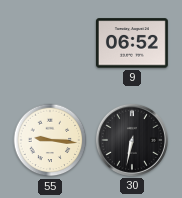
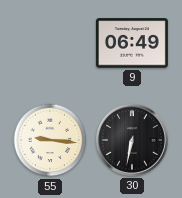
9: 06:52 -> 06:49 (132, 43)
